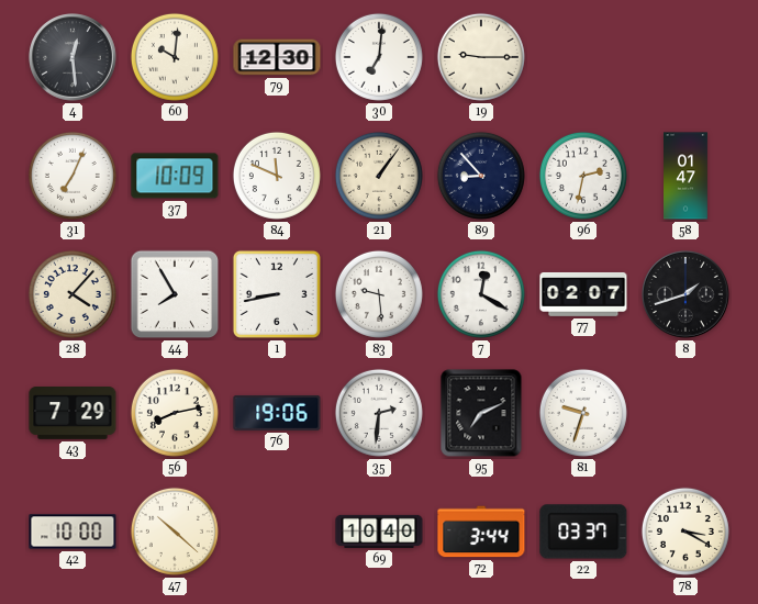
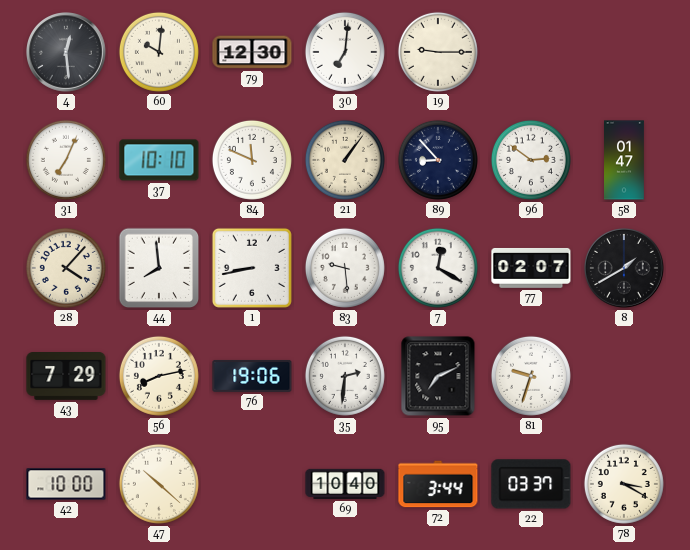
37: 10:09 -> 10:10 (159, 160)
96: 2:32 -> 2:51 (531, 160)
44: 7:55 -> 7:59 (159, 268)
8: 1:42 -> 1:40 (625, 269)
